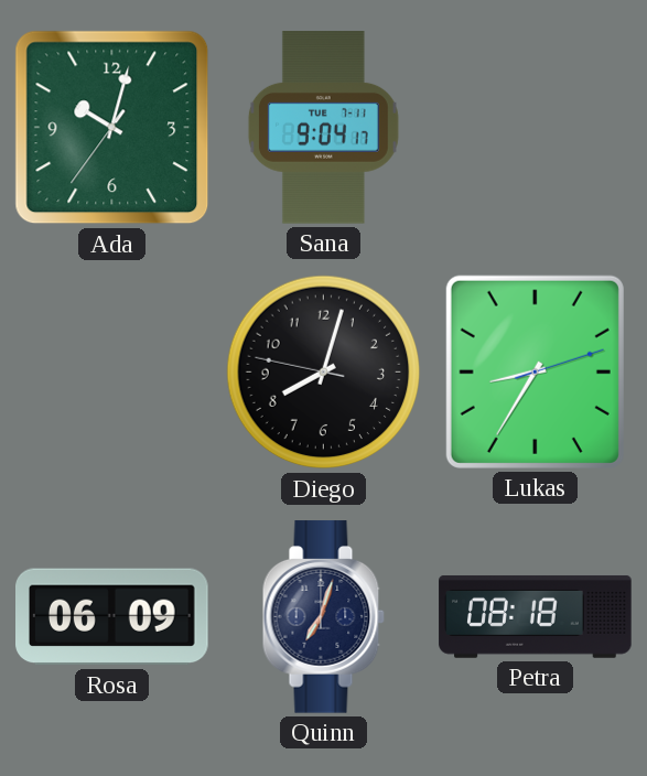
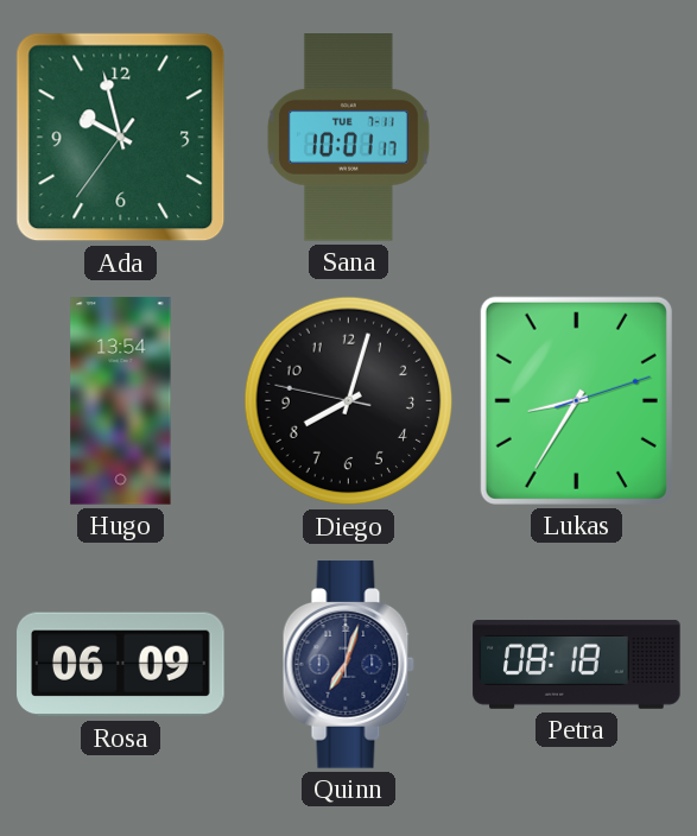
Ada: 10:02 -> 9:57 (121, 138)
Sana: 9:04 -> 10:01 (348, 138)
Hugo: none -> 13:54 (121, 401)
